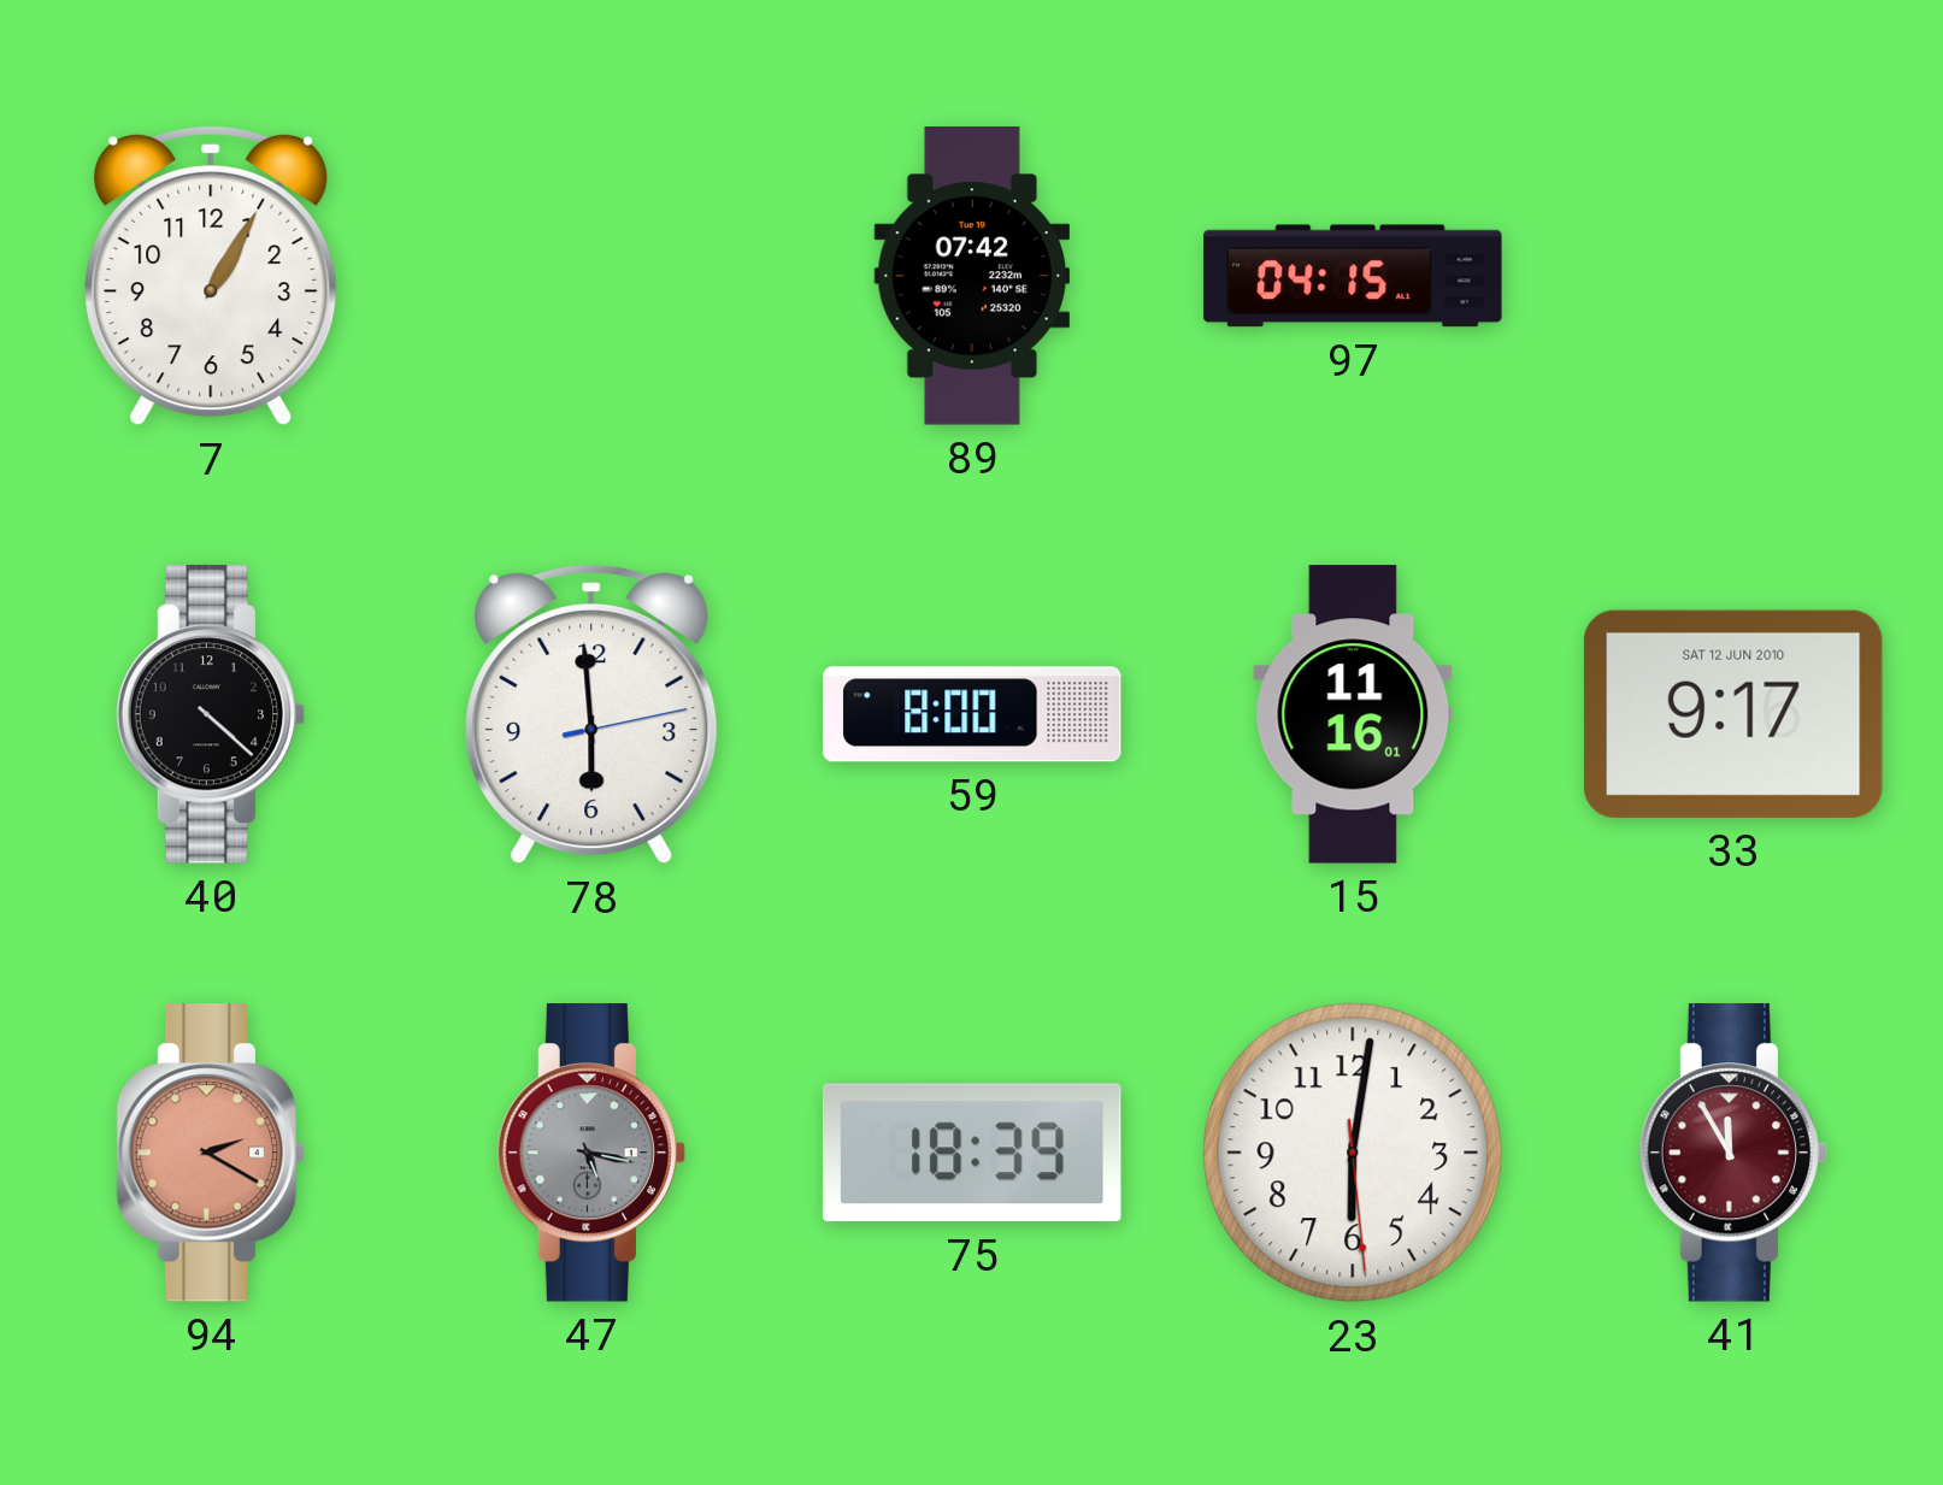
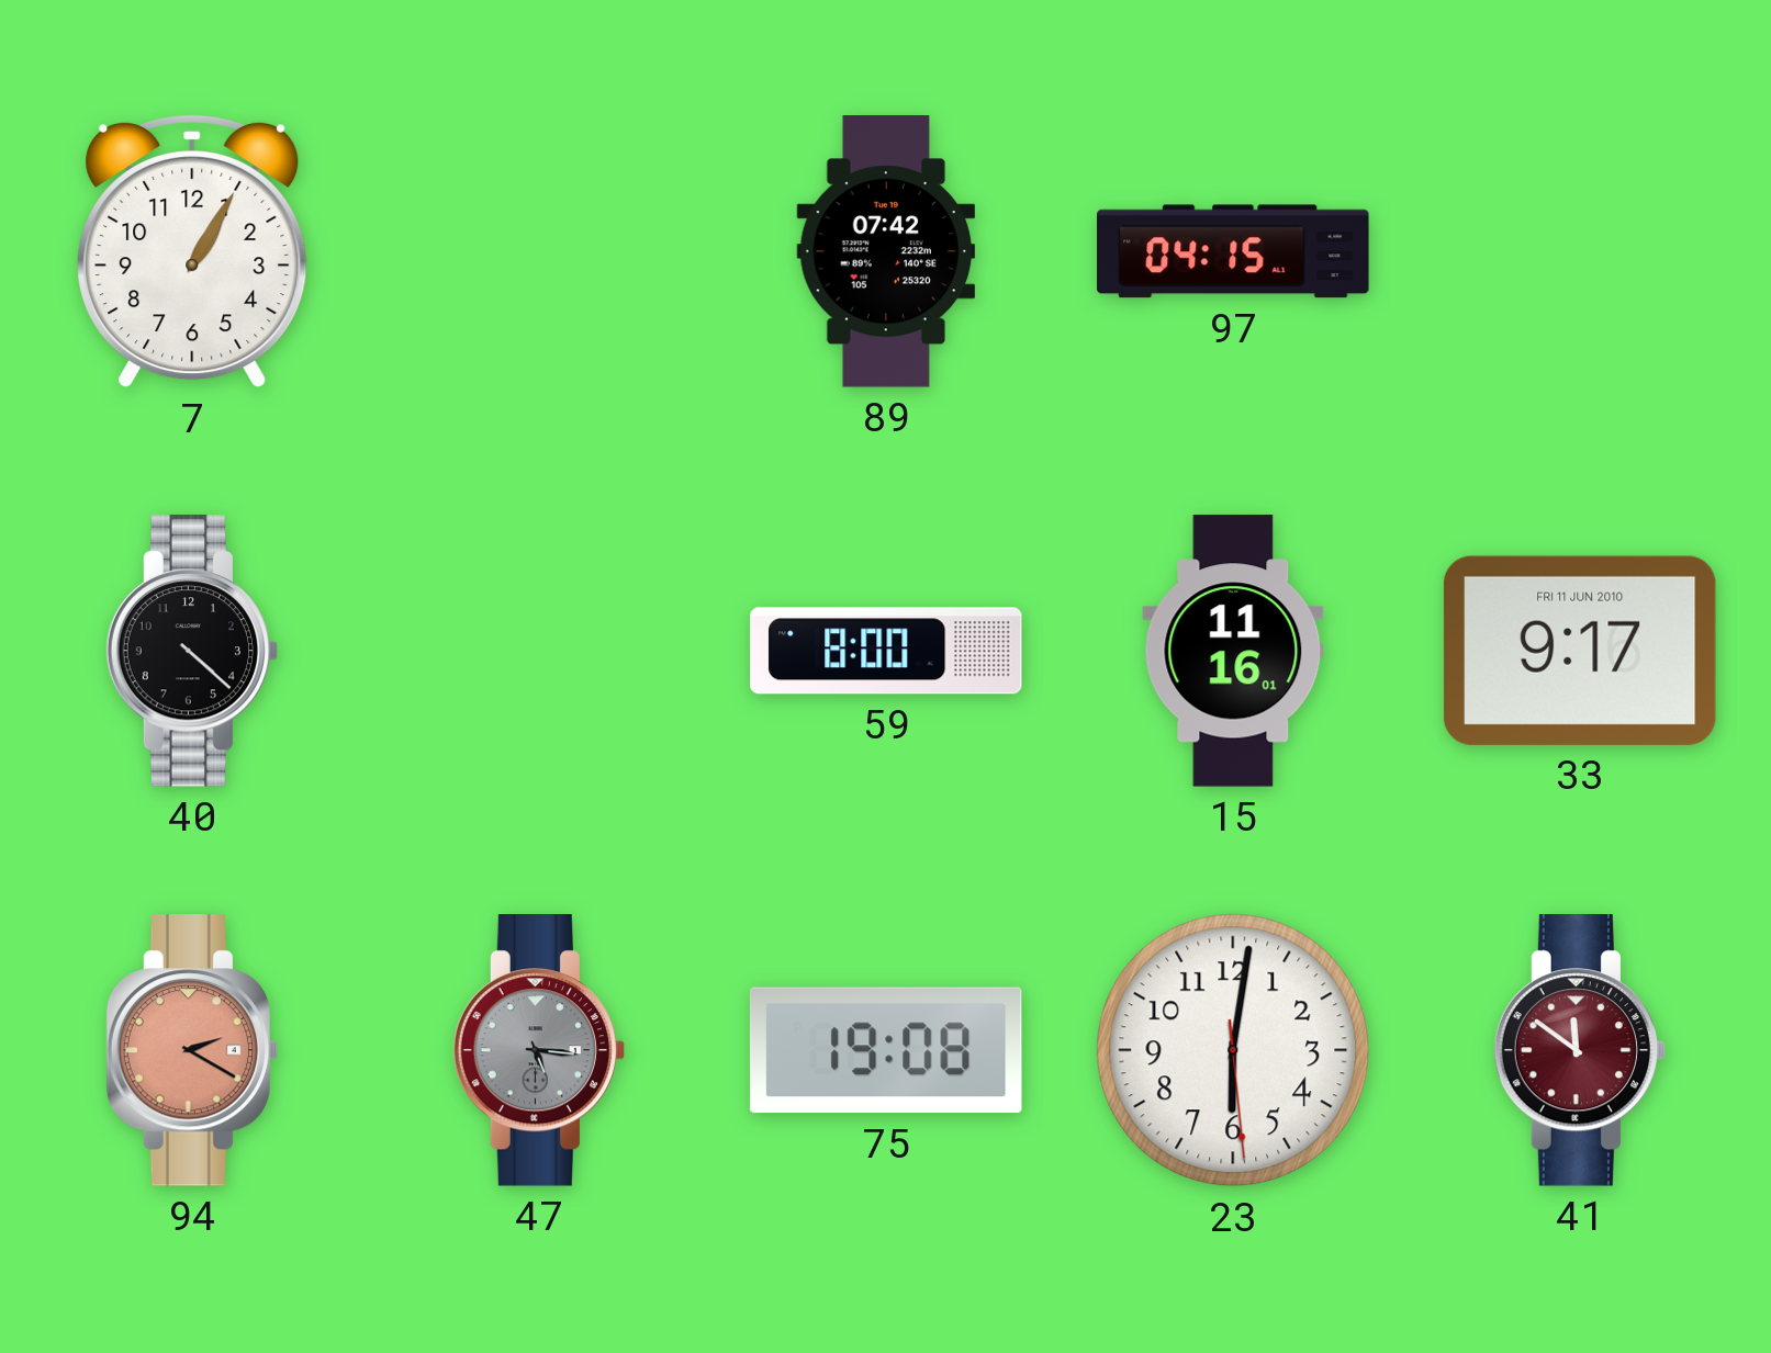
78: 5:59 -> none (591, 714)
33 date: SAT 12 JUN 2010 -> FRI 11 JUN 2010 (1580, 651)
47: 5:17 -> 5:16 (539, 1051)
75: 18:39 -> 19:08 (886, 1050)
41: 11:55 -> 11:51 (1580, 1051)
